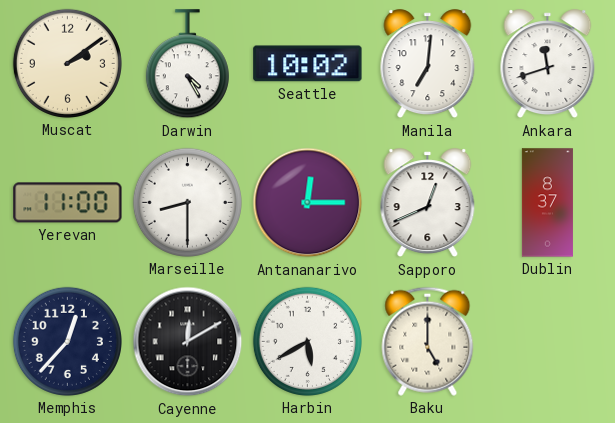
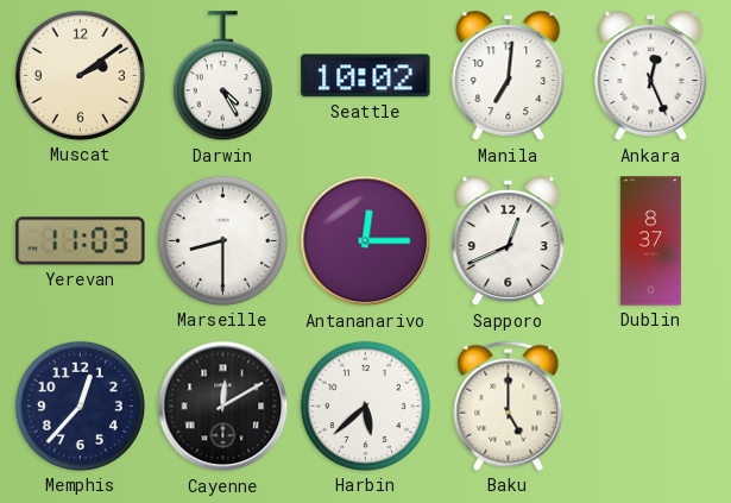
Ankara: 11:42 -> 12:26 (651, 76)
Yerevan: 11:00 -> 11:03 (81, 241)
Harbin: 5:40 -> 5:38 (365, 405)
